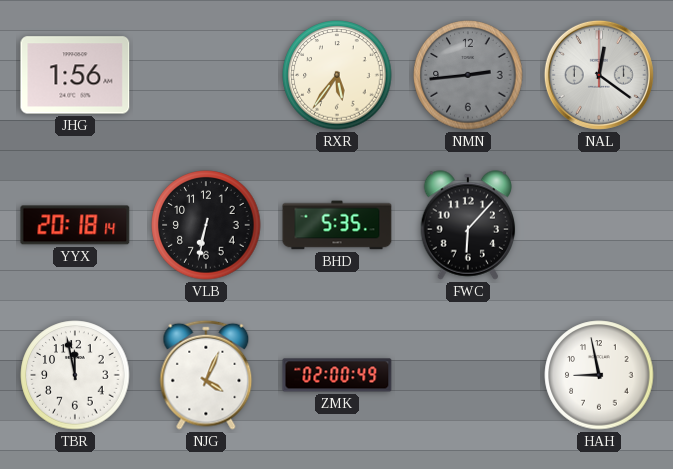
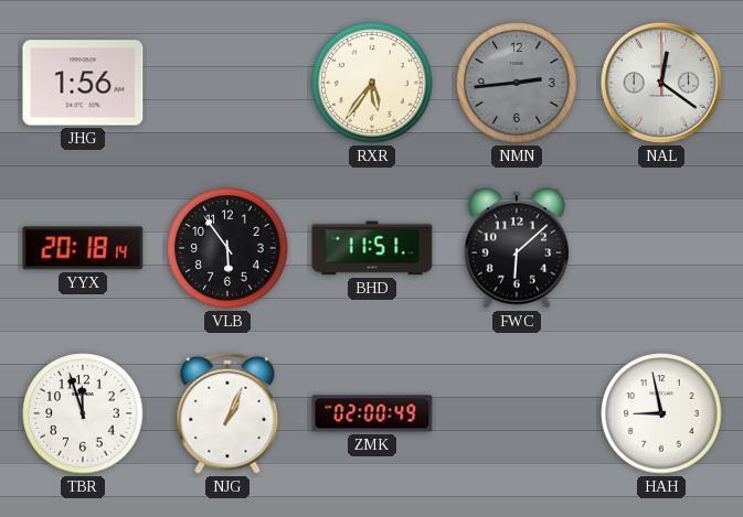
VLB: 6:32 -> 5:54 (227, 248)
BHD: 5:35 -> 11:51 (372, 248)
FWC: 6:07 -> 6:08 (517, 248)
TBR: 11:58 -> 11:57 (83, 413)
NJG: 4:04 -> 1:04 (227, 413)
